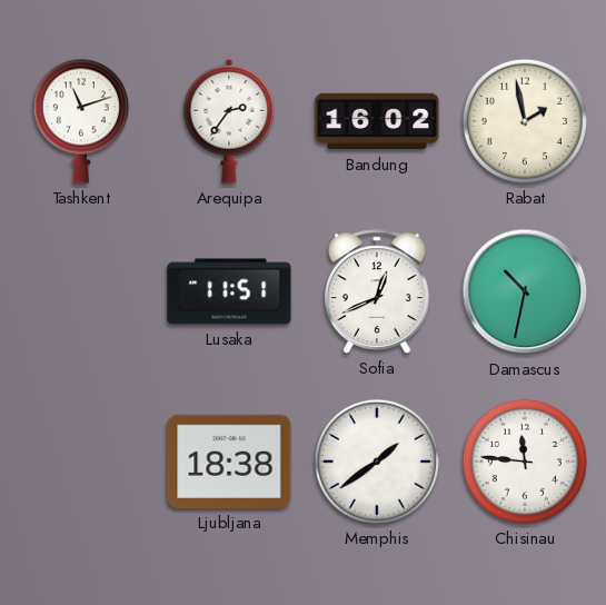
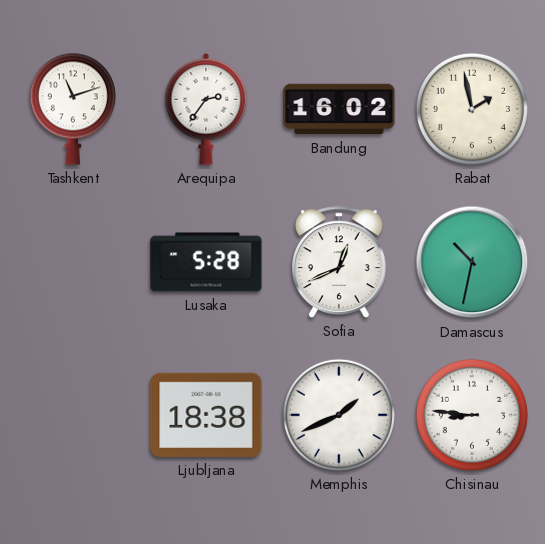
Lusaka: 11:51 -> 5:28 (206, 262)
Memphis: 1:39 -> 1:41 (339, 415)
Chisinau: 11:46 -> 8:46 (472, 415)
